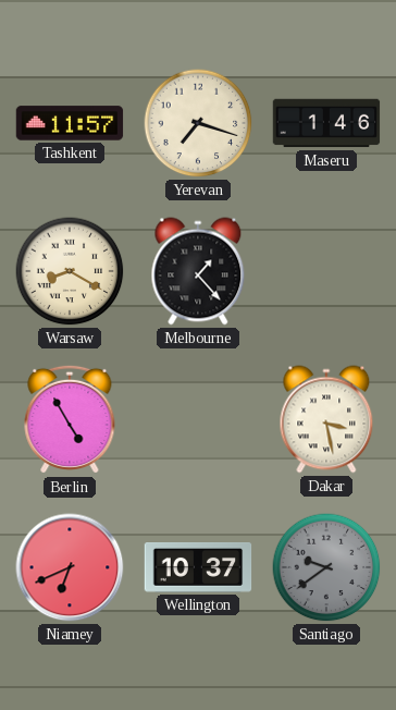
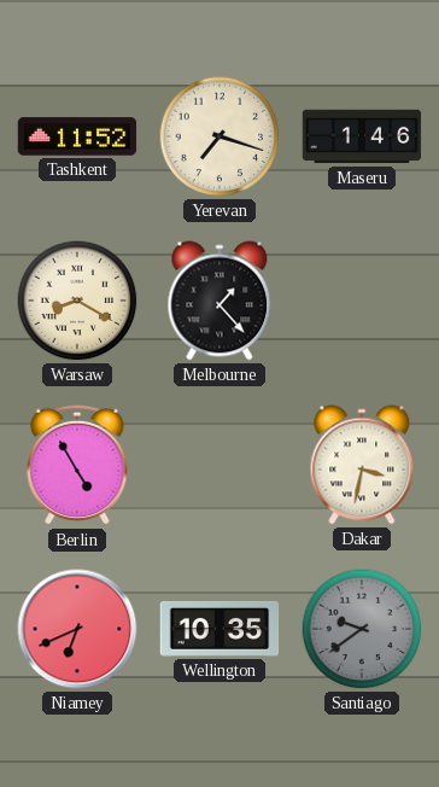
Tashkent: 11:57 -> 11:52 (77, 136)
Dakar: 3:28 -> 3:32 (362, 465)
Wellington: 10:37 -> 10:35 (219, 630)
